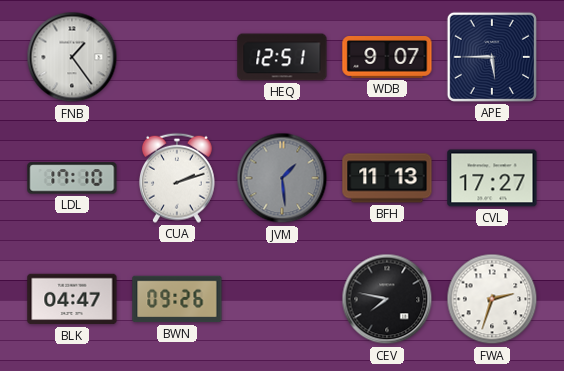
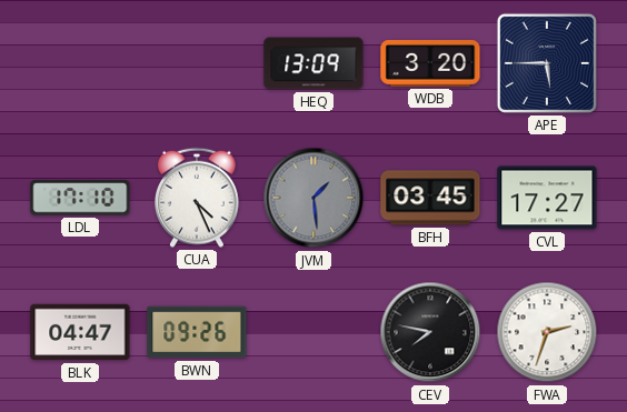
FNB: 1:24 -> none (72, 57)
HEQ: 12:51 -> 13:09 (313, 63)
WDB: 9:07 -> 3:20 (430, 64)
CUA: 2:12 -> 4:26 (198, 198)
BFH: 11:13 -> 03:45 (430, 198)
